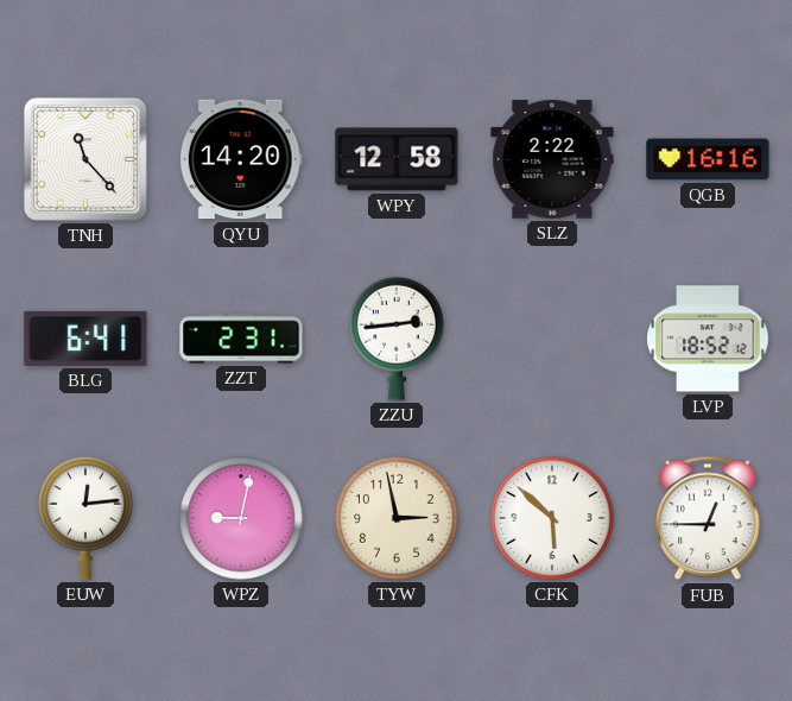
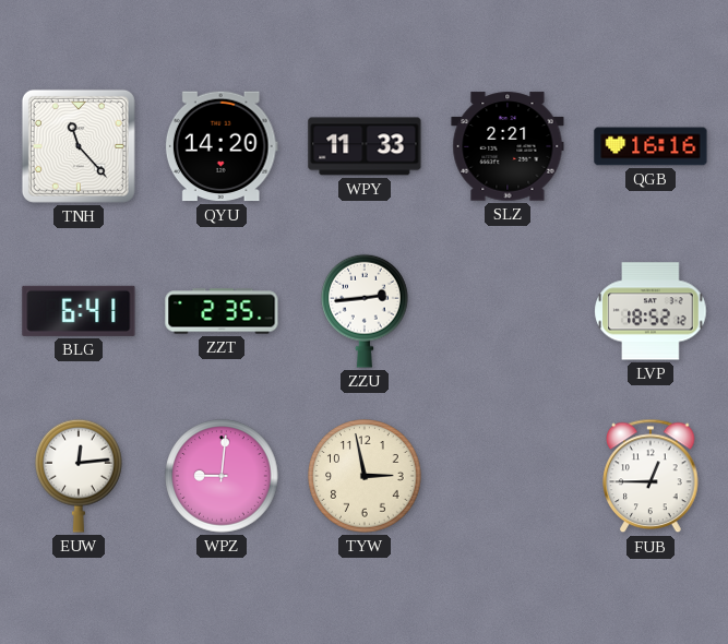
WPY: 12:58 -> 11:33 (365, 146)
SLZ: 2:22 -> 2:21 (508, 146)
ZZT: 2:31 -> 2:35 (222, 311)
WPZ: 9:02 -> 9:01 (222, 476)
CFK: 5:52 -> none (552, 518)
